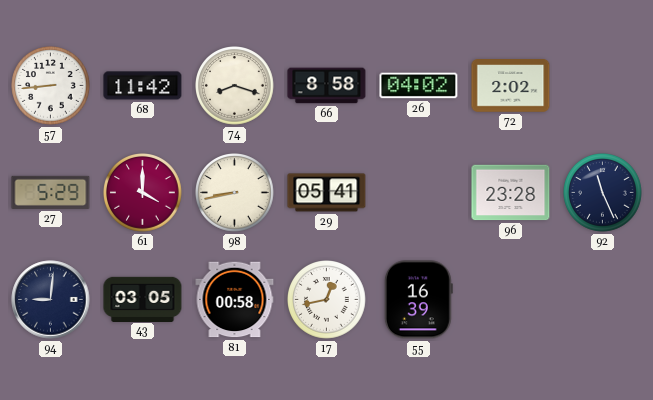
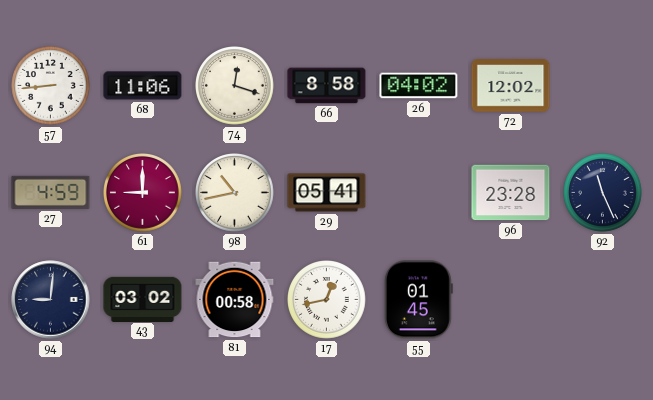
68: 11:42 -> 11:06 (143, 86)
74: 8:18 -> 12:18 (235, 86)
72: 2:02 -> 12:02 (511, 86)
27: 5:29 -> 4:59 (51, 192)
61: 4:00 -> 9:00 (143, 193)
98: 8:43 -> 10:43 (235, 193)
43: 03:05 -> 03:02 (143, 299)
55: 16:39 -> 01:45 (418, 300)
